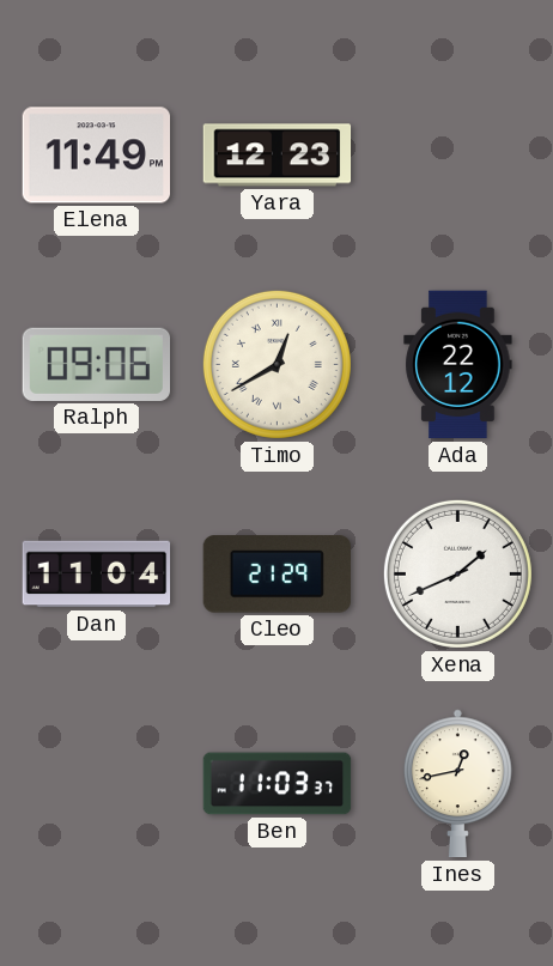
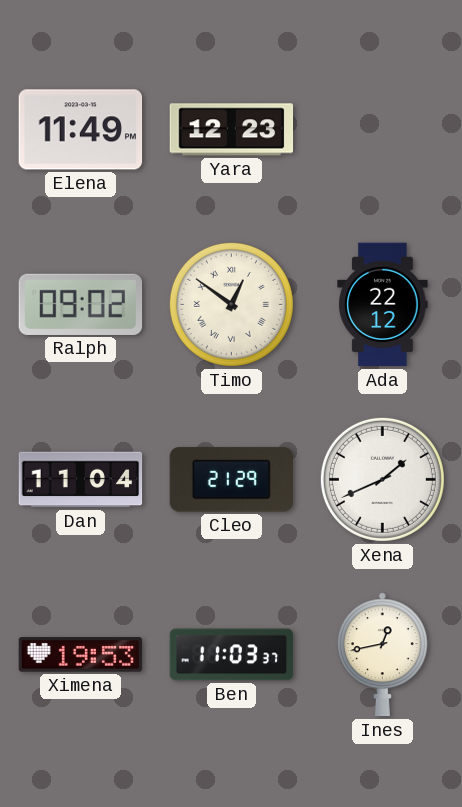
Ralph: 09:06 -> 09:02 (81, 304)
Timo: 12:40 -> 12:51 (231, 304)
Ximena: none -> 19:53 (81, 655)
